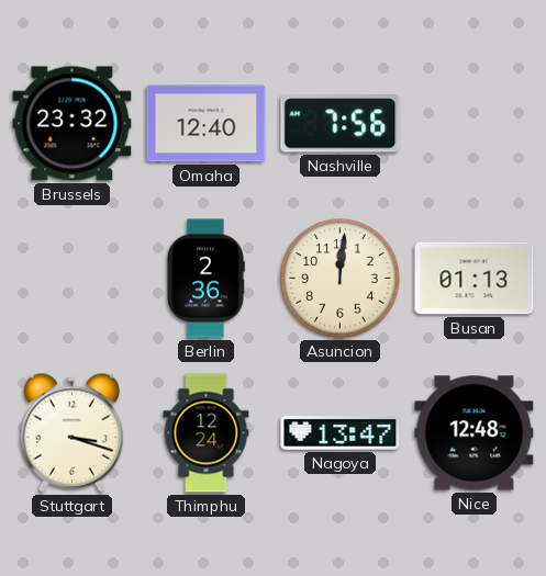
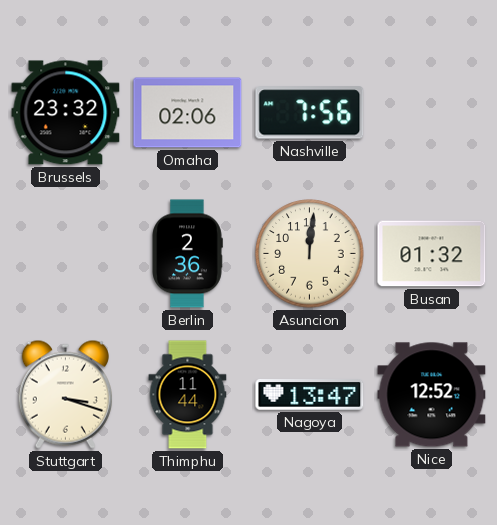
Omaha: 12:40 -> 02:06 (188, 113)
Busan: 01:13 -> 01:32 (432, 254)
Thimphu: 12:24 -> 11:44 (188, 395)
Nice: 12:48 -> 12:52 (432, 395)
